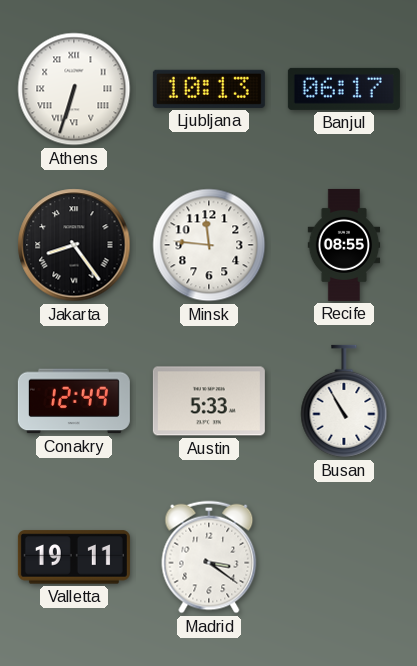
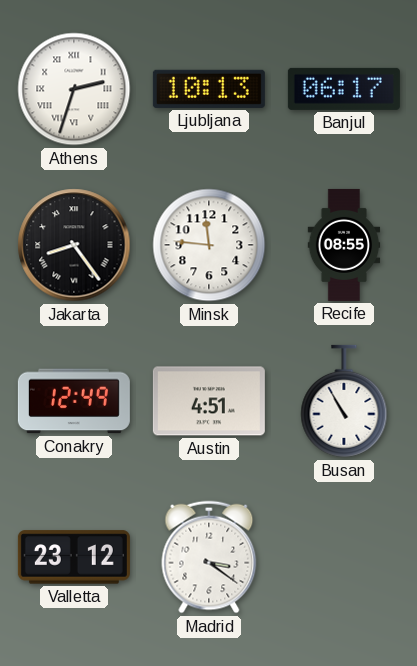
Athens: 6:33 -> 2:33 (74, 89)
Austin: 5:33 -> 4:51 (209, 401)
Valletta: 19:11 -> 23:12 (74, 557)
